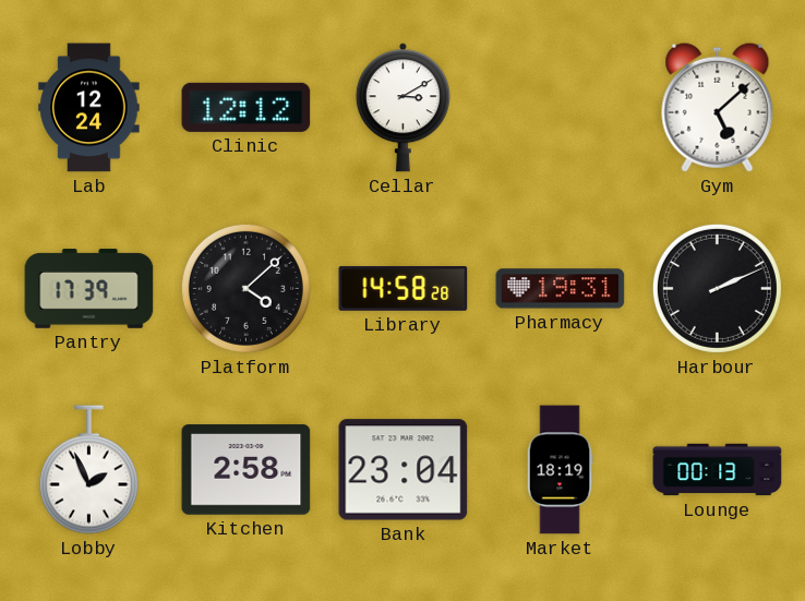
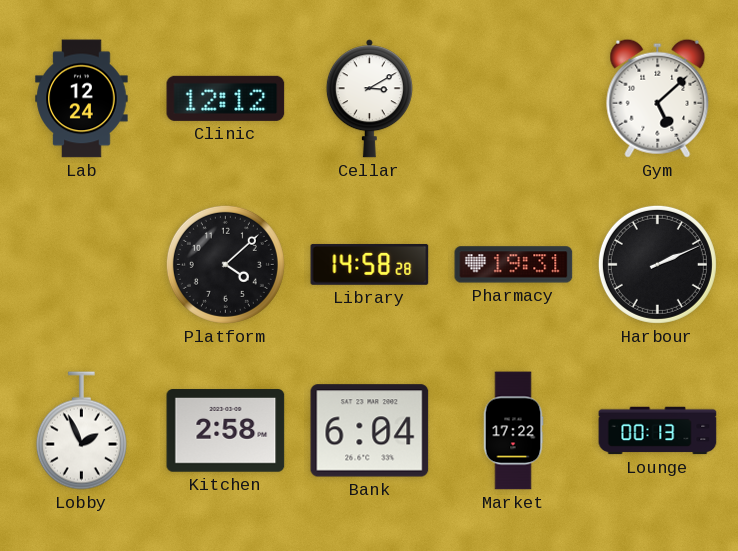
Pantry: 17:39 -> none (89, 289)
Bank: 23:04 -> 6:04 (370, 431)
Market: 18:19 -> 17:22 (513, 431)
